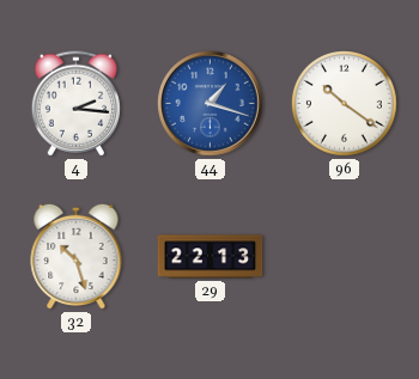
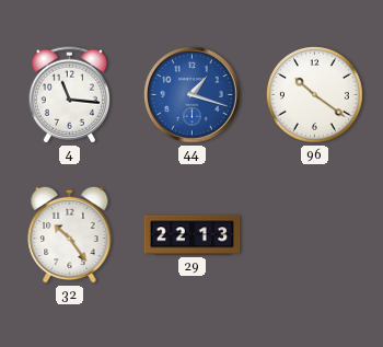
4: 2:16 -> 11:16 (69, 95)
32: 10:27 -> 10:24 (70, 234)
